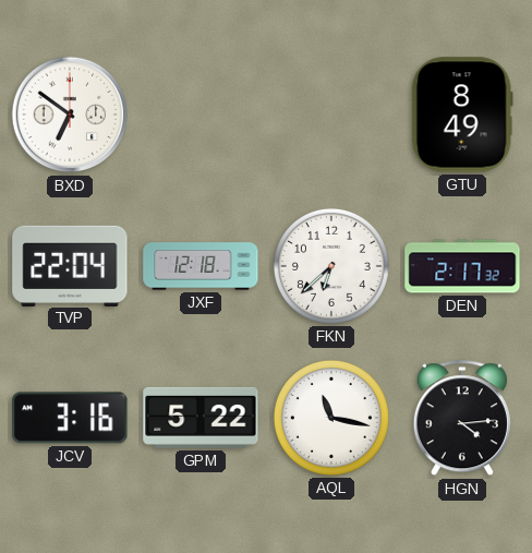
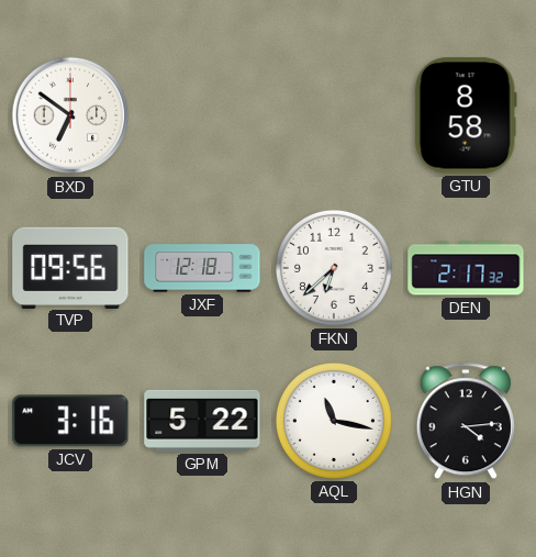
GTU: 8:49 -> 8:58 (466, 115)
TVP: 22:04 -> 09:56 (70, 267)
